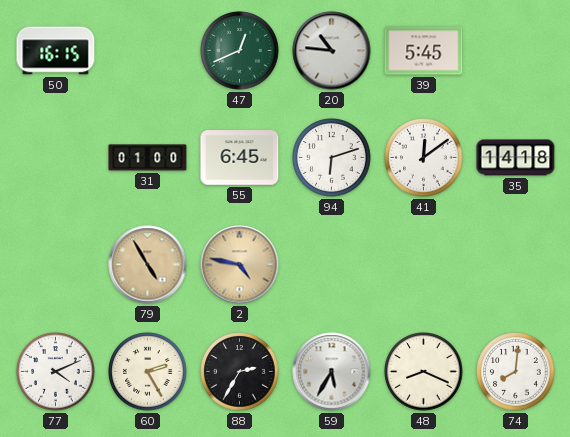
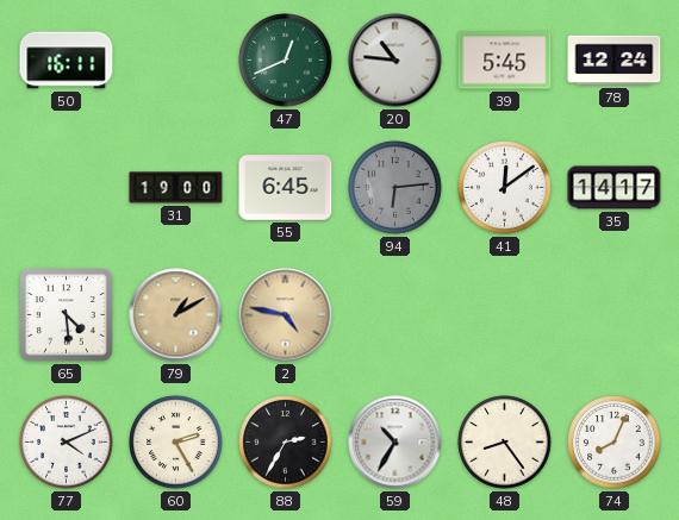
50: 16:15 -> 16:11 (67, 61)
78: none -> 12:24 (615, 61)
31: 01:00 -> 19:00 (176, 188)
94: 6:12 -> 6:14 (395, 188)
94 dial: white -> grey (395, 188)
35: 14:18 -> 14:17 (615, 188)
65: none -> 4:29 (67, 315)
79: 4:55 -> 1:10 (176, 315)
59: 5:35 -> 10:35 (395, 443)
48: 8:19 -> 8:24 (505, 443)
74: 8:01 -> 8:04 (615, 443)
